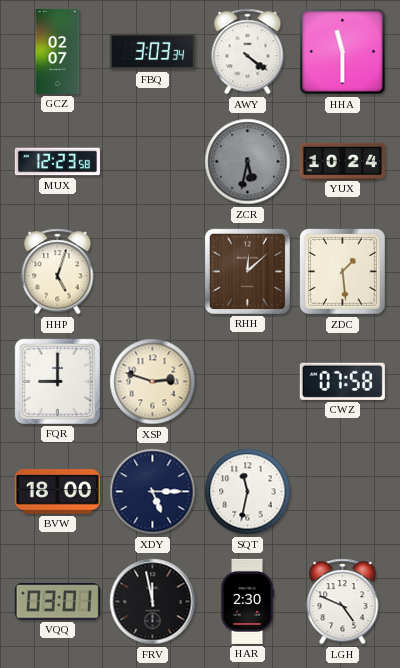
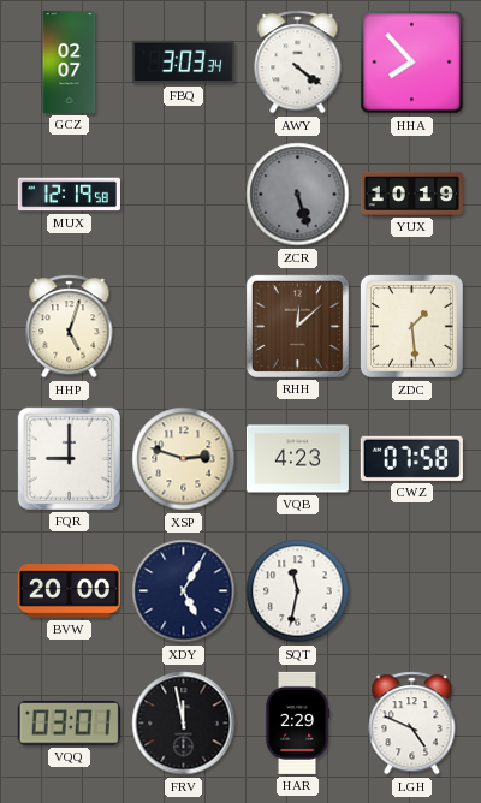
HHA: 11:30 -> 7:53 (412, 63)
MUX: 12:23 -> 12:19 (69, 195)
ZCR: 5:32 -> 5:27 (298, 195)
YUX: 10:24 -> 10:19 (411, 194)
VQB: none -> 4:23 (297, 459)
BVW: 18:00 -> 20:00 (69, 591)
XDY: 5:15 -> 5:05 (184, 591)
HAR: 2:30 -> 2:29 (297, 722)
